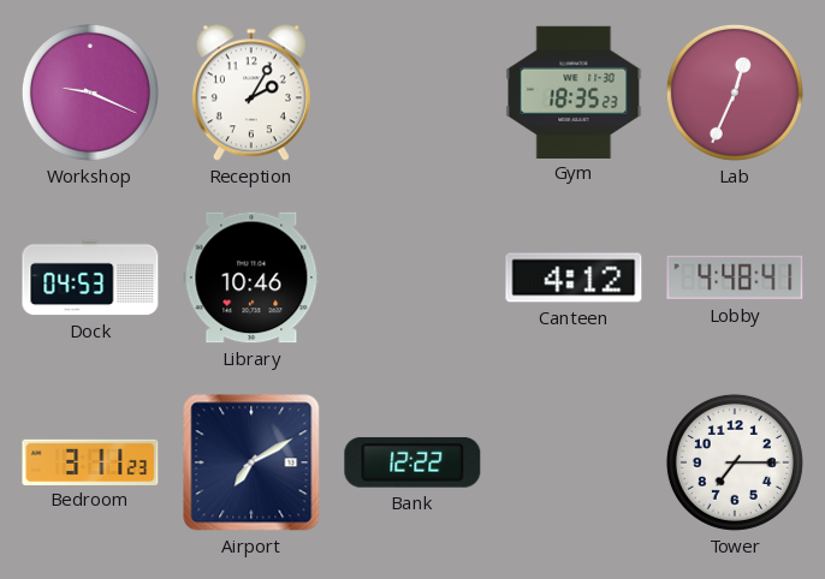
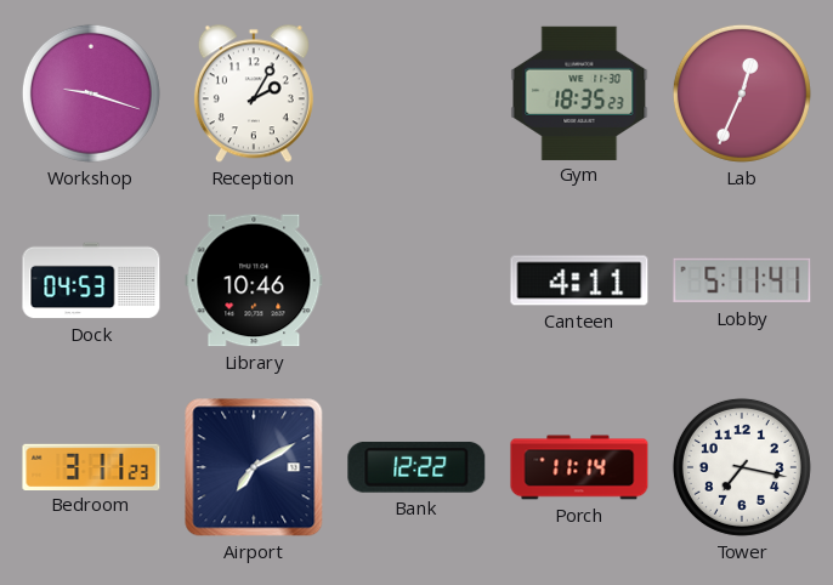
Workshop: 9:19 -> 9:18 (91, 93)
Canteen: 4:12 -> 4:11 (579, 280)
Lobby: 4:48 -> 5:11 (742, 280)
Porch: none -> 11:14 (579, 467)
Tower: 7:15 -> 7:17 (742, 467)
